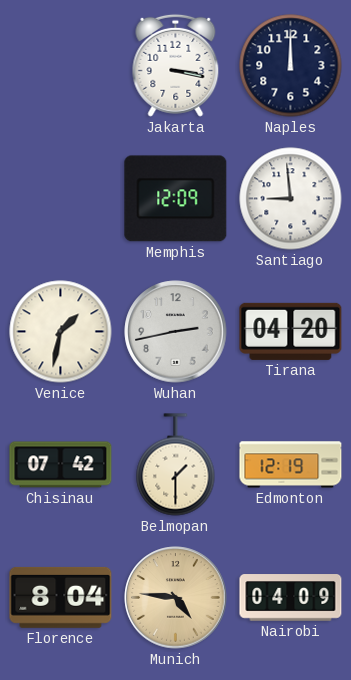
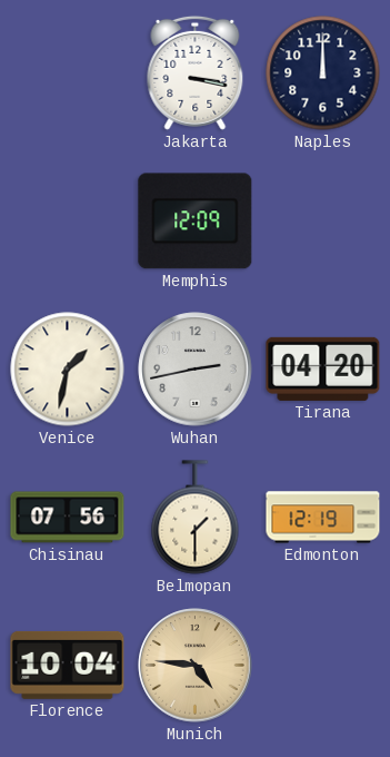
Santiago: 8:59 -> none (291, 199)
Chisinau: 07:42 -> 07:56 (68, 518)
Florence: 8:04 -> 10:04 (68, 665)
Nairobi: 04:09 -> none (291, 598)
